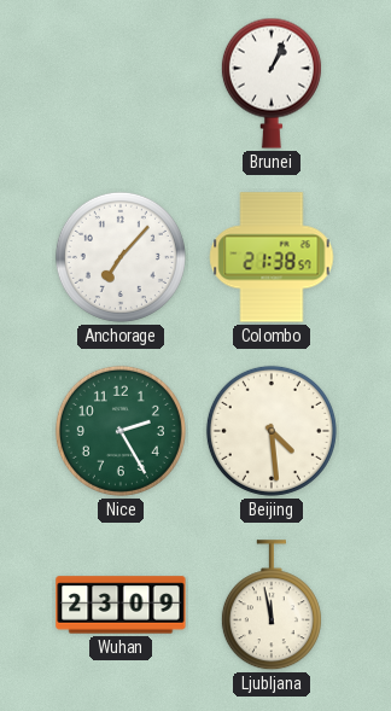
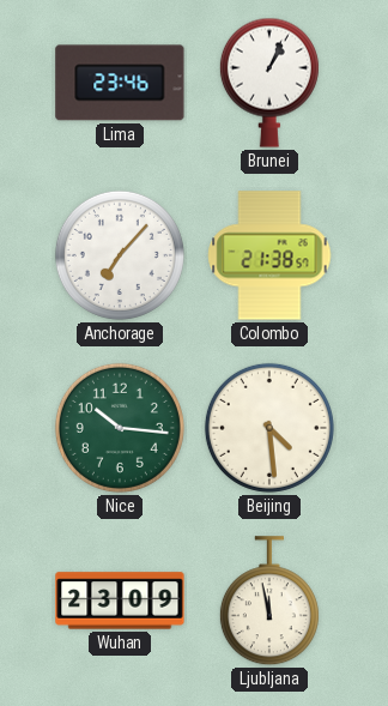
Lima: none -> 23:46 (120, 83)
Nice: 2:25 -> 10:16 (120, 428)
